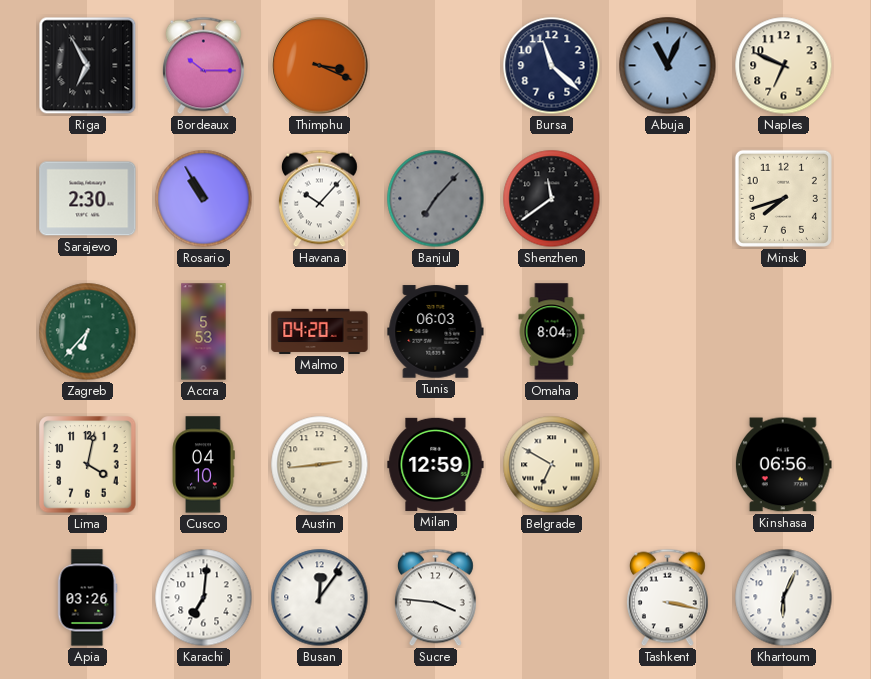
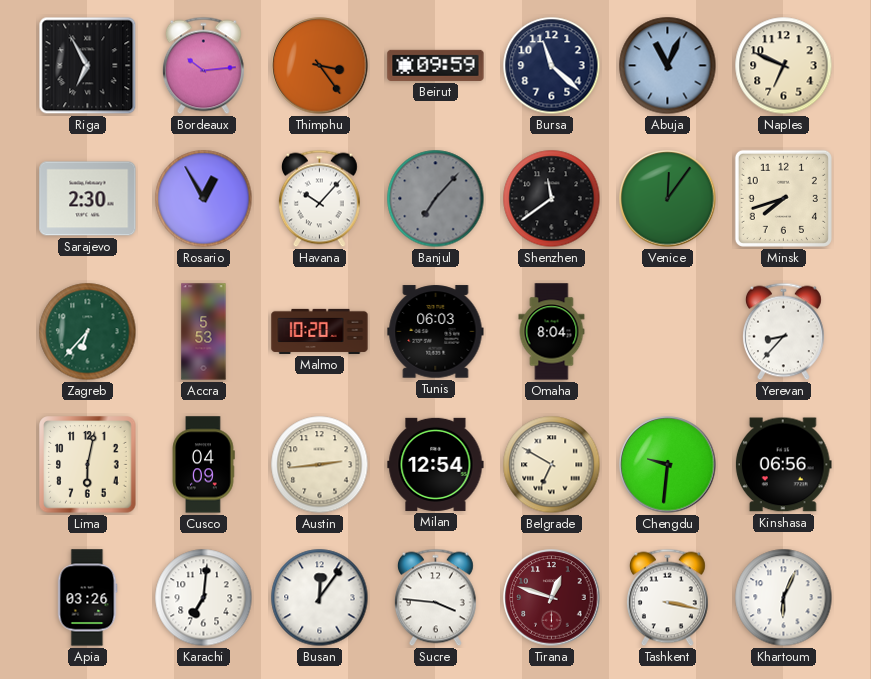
Bordeaux: 10:15 -> 10:14 (203, 66)
Thimphu: 3:19 -> 3:24 (320, 66)
Beirut: none -> 09:59 (436, 65)
Rosario: 10:55 -> 12:55 (204, 199)
Venice: none -> 12:06 (668, 199)
Malmo: 04:20 -> 10:20 (320, 331)
Yerevan: none -> 8:37 (783, 332)
Lima: 4:02 -> 6:02 (88, 465)
Cusco: 04:10 -> 04:09 (203, 465)
Milan: 12:59 -> 12:54 (436, 464)
Chengdu: none -> 9:31 (668, 465)
Tirana: none -> 12:48 (552, 598)
